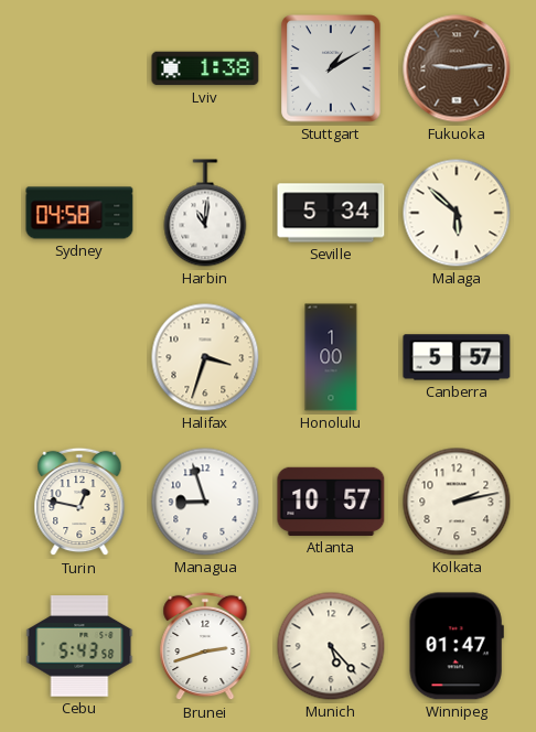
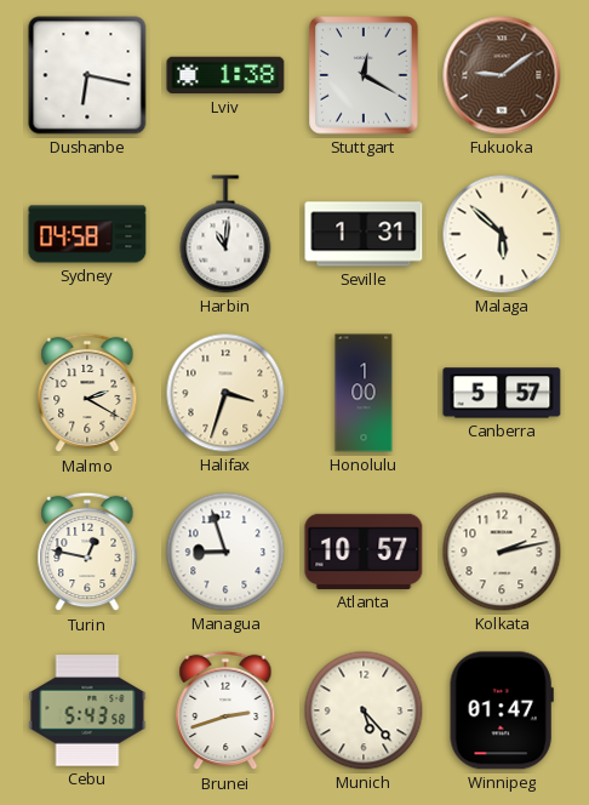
Dushanbe: none -> 6:17 (87, 75)
Stuttgart: 1:10 -> 12:20 (364, 75)
Fukuoka: 9:14 -> 9:09 (502, 75)
Seville: 5:34 -> 1:31 (364, 234)
Malmo: none -> 2:20 (87, 393)
